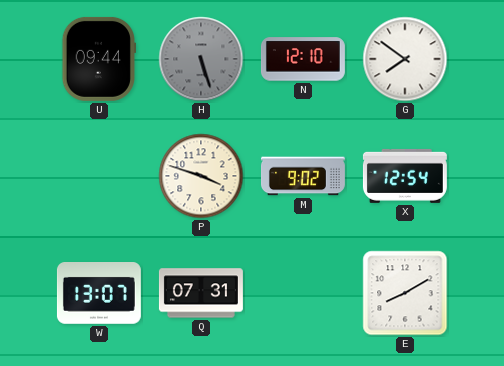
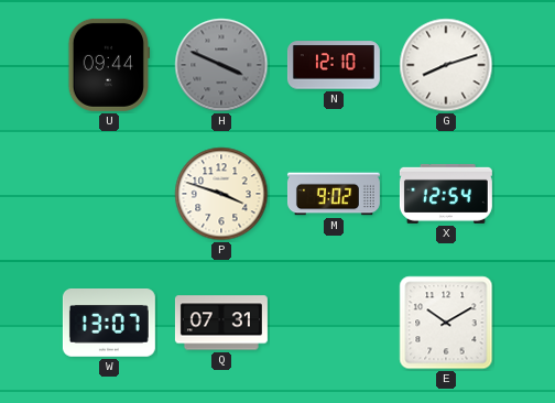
H: 5:27 -> 3:49 (221, 65)
G: 7:51 -> 8:12 (446, 65)
E: 8:10 -> 10:10 (446, 323)
